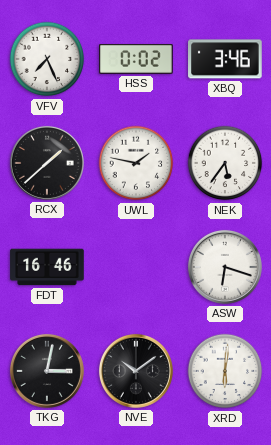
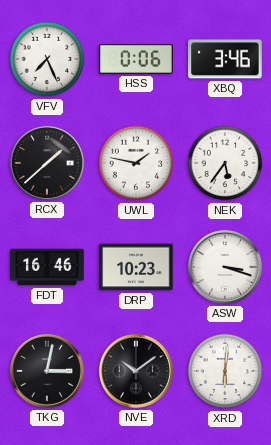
HSS: 0:02 -> 0:06 (136, 60)
DRP: none -> 10:23 (136, 267)
ASW: 6:18 -> 3:18 (225, 267)
